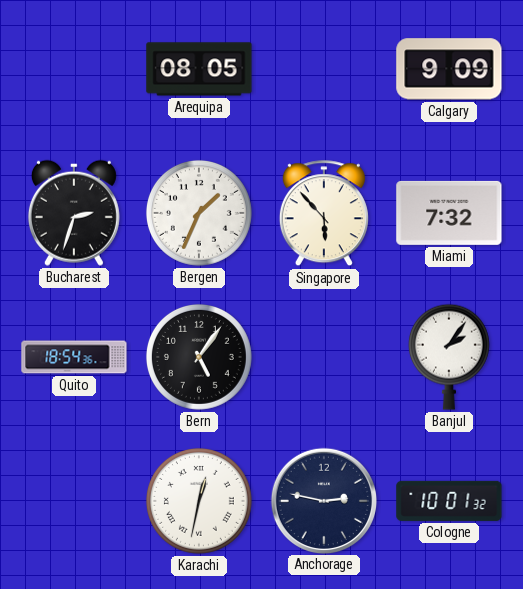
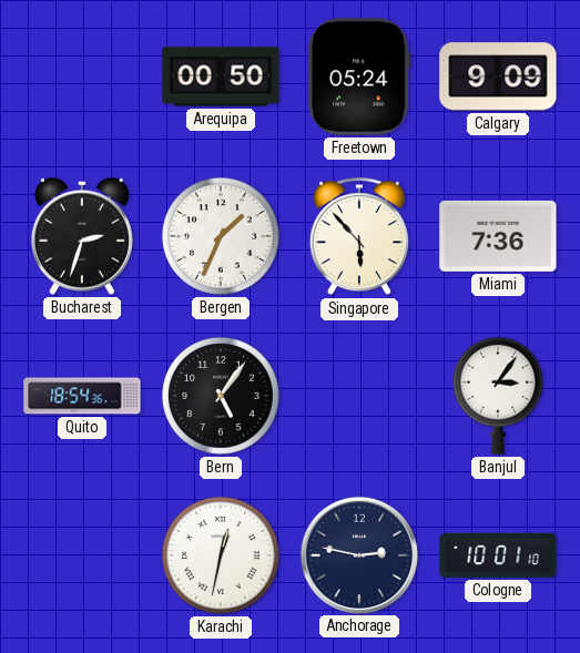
Arequipa: 08:05 -> 00:50 (221, 76)
Freetown: none -> 05:24 (359, 76)
Miami: 7:32 -> 7:36 (498, 236)
Banjul: 2:06 -> 3:06 (498, 396)
Cologne: 10:01:32 -> 10:01:10 (498, 555)
